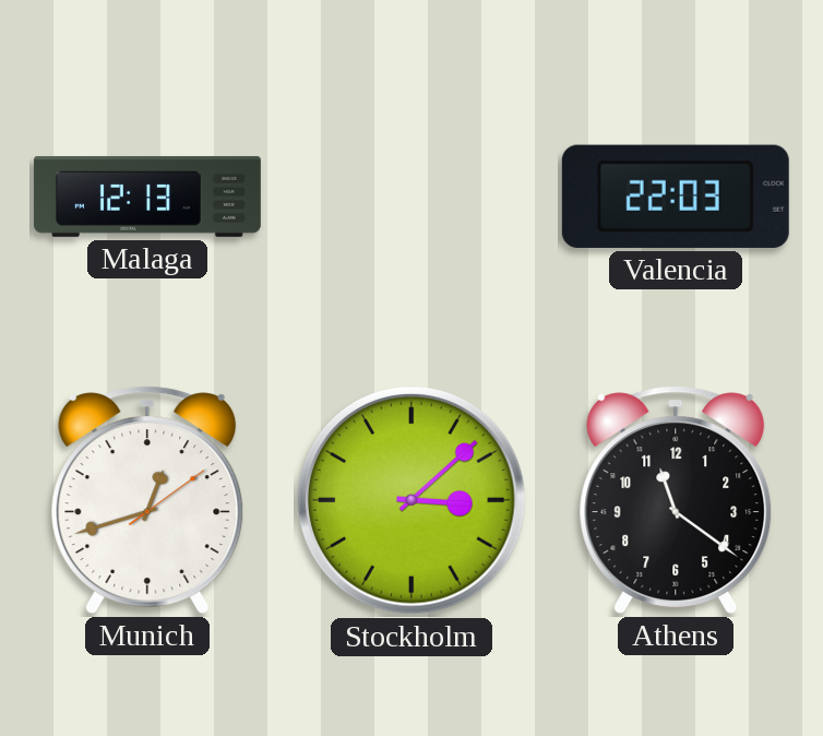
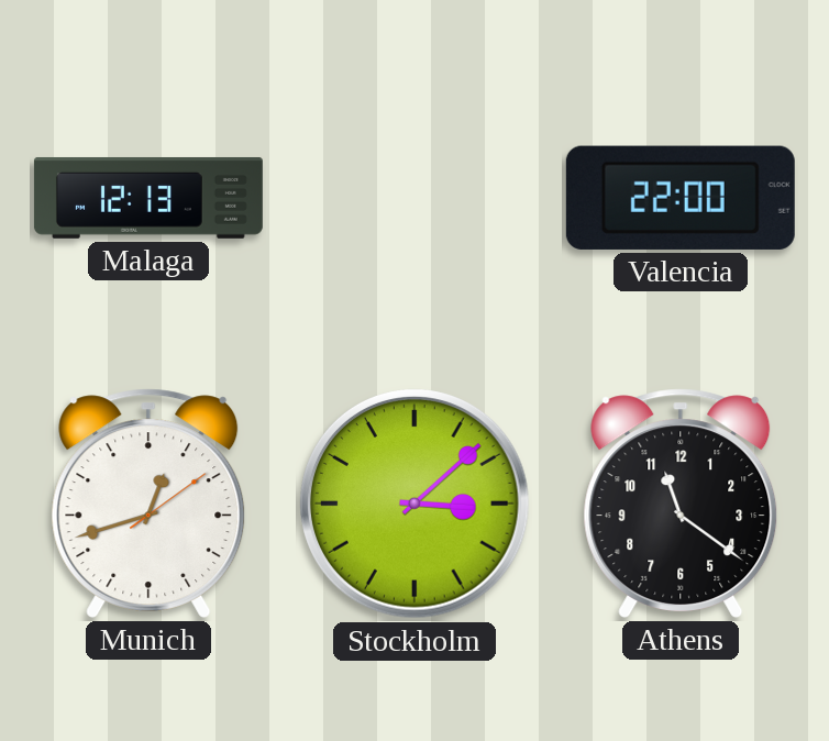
Valencia: 22:03 -> 22:00 (681, 198)
